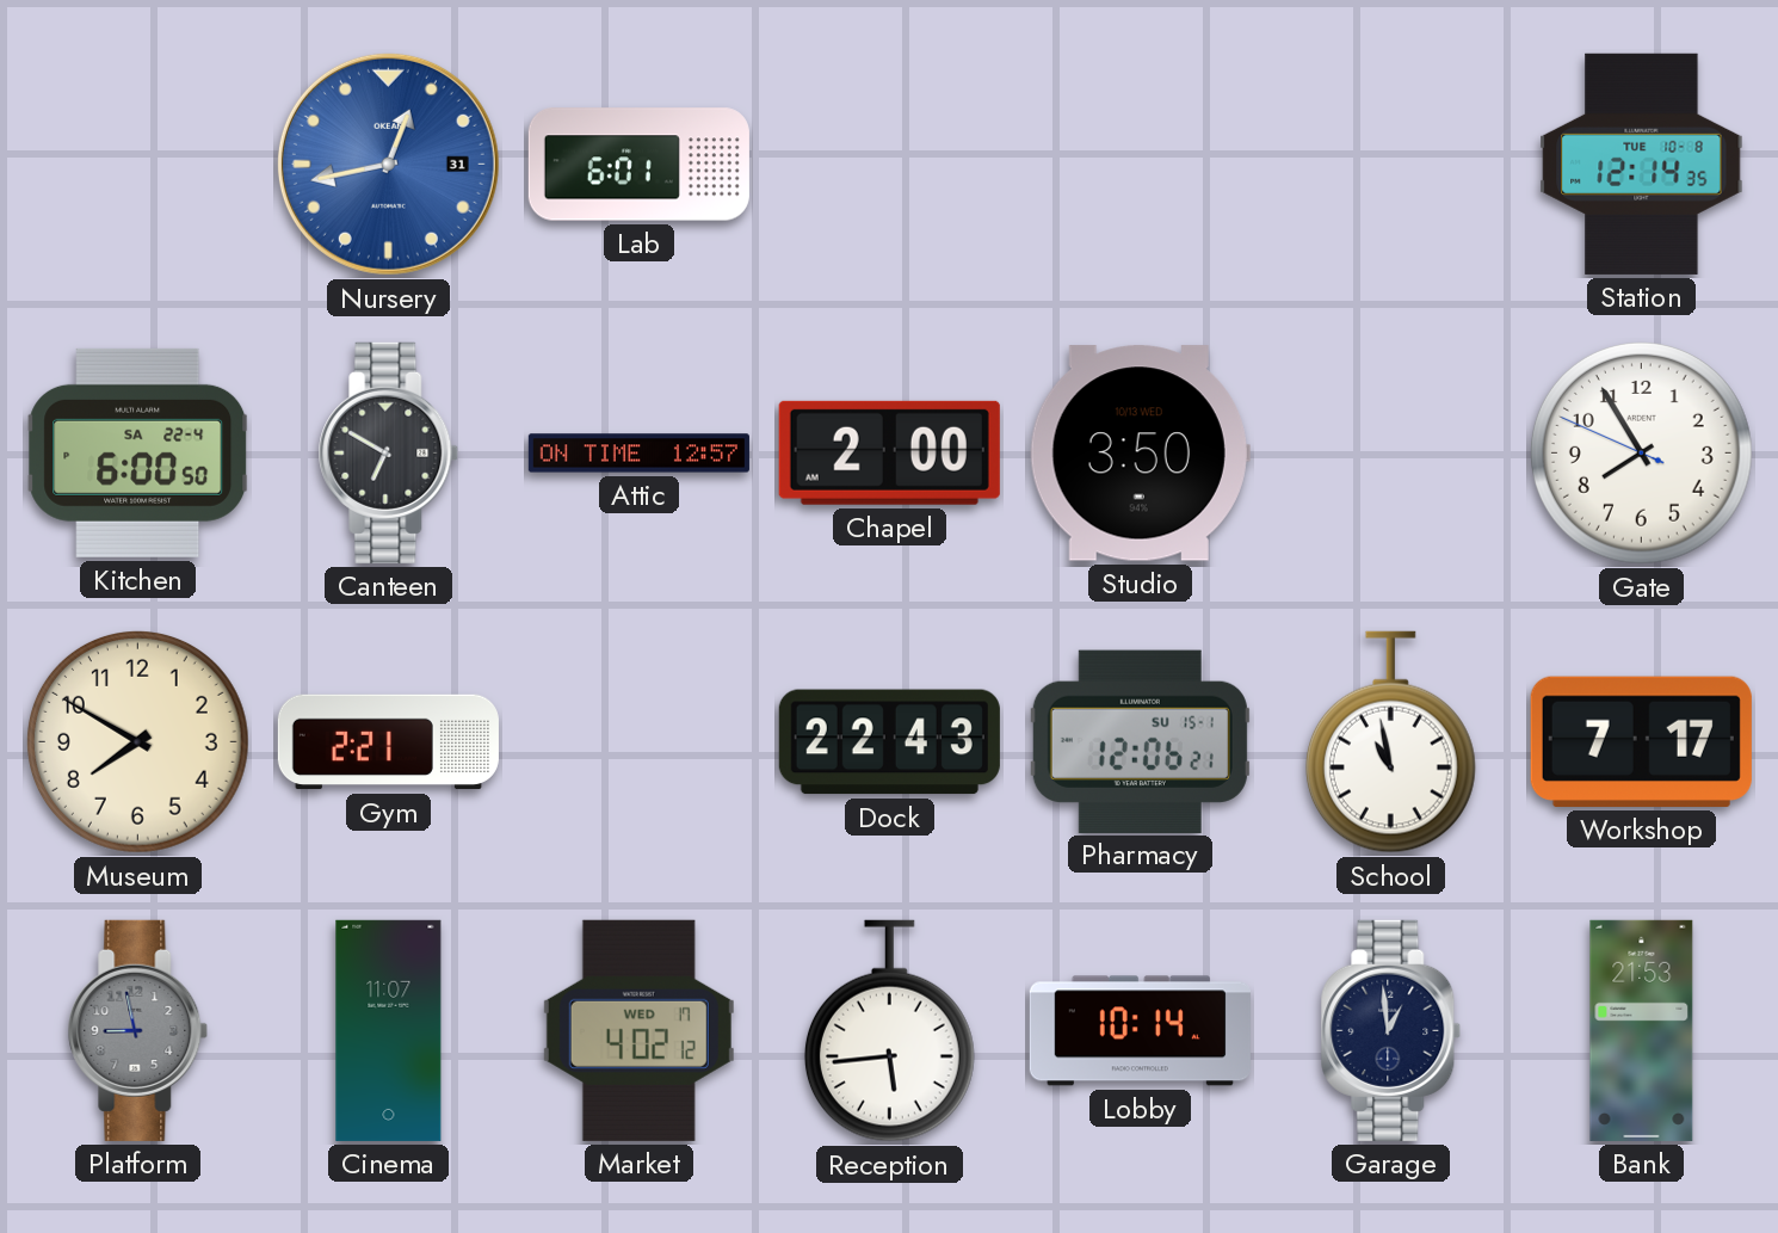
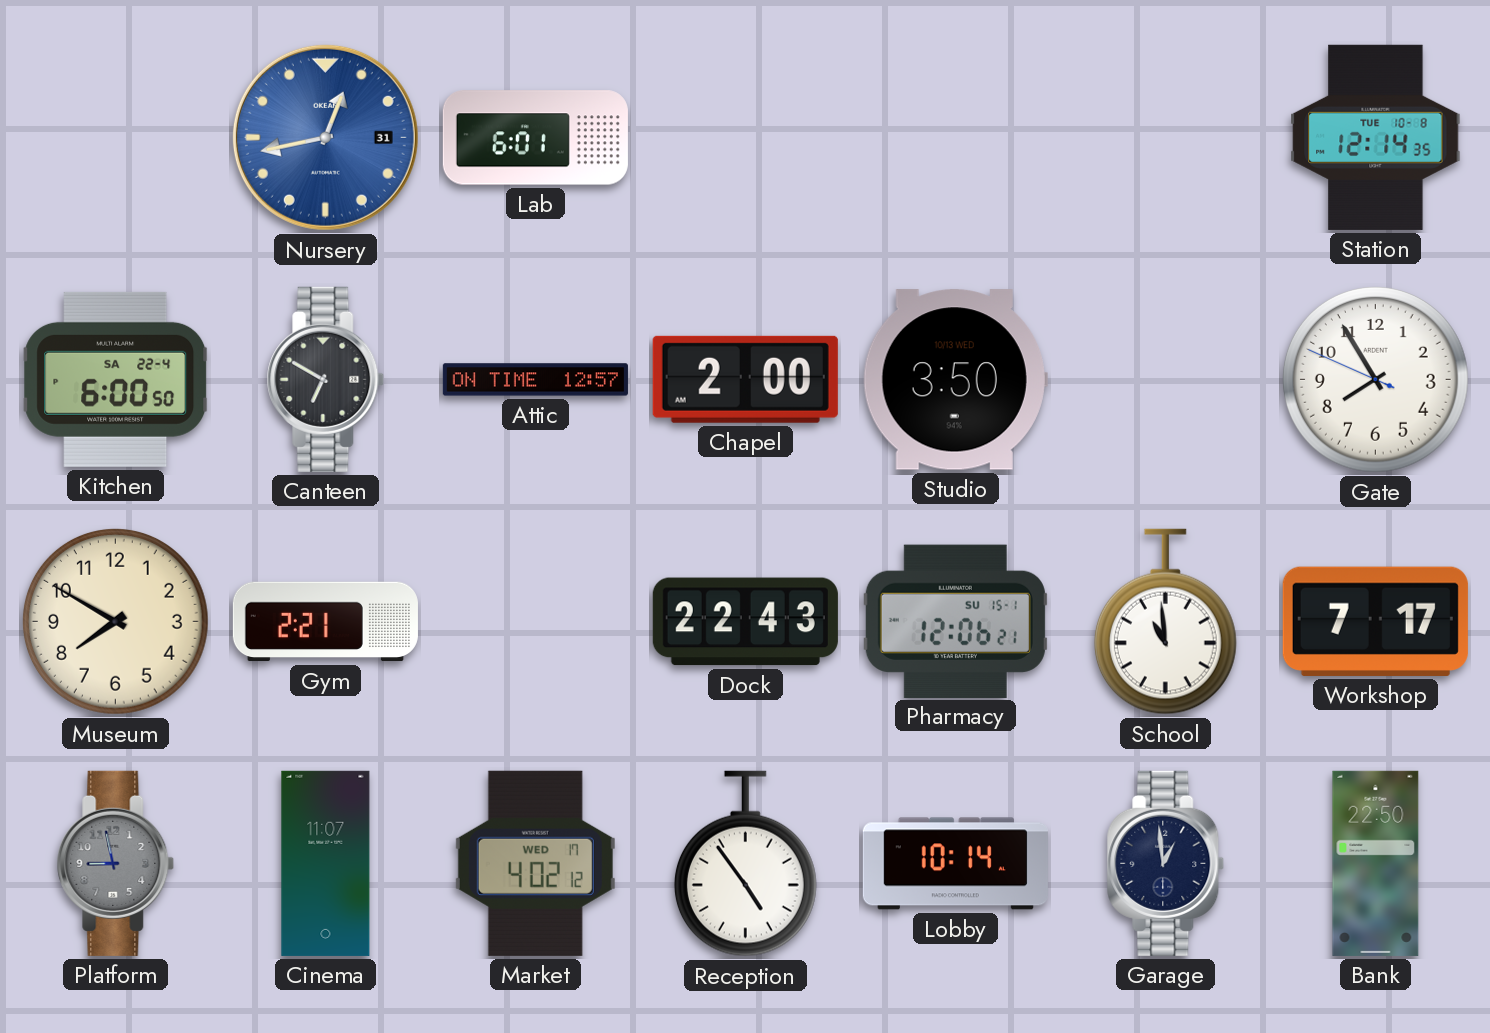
School: 10:58 -> 10:59 (1165, 622)
Reception: 5:44 -> 4:54 (745, 864)
Bank: 21:53 -> 22:50 (1376, 863)
